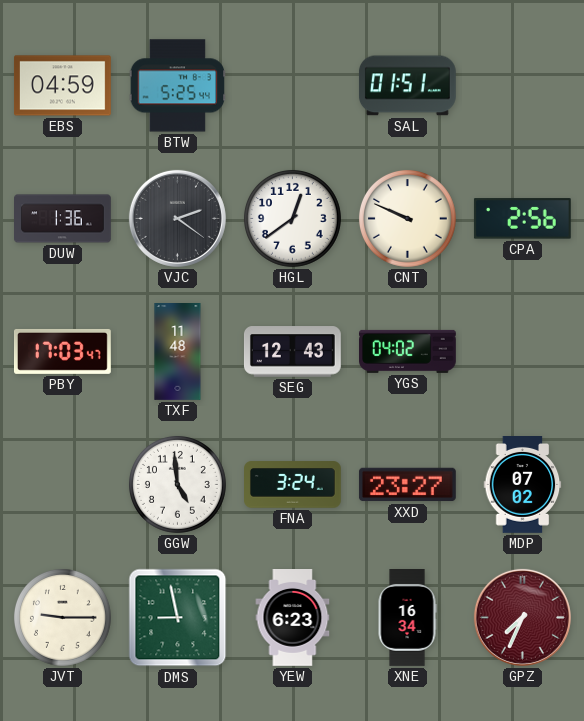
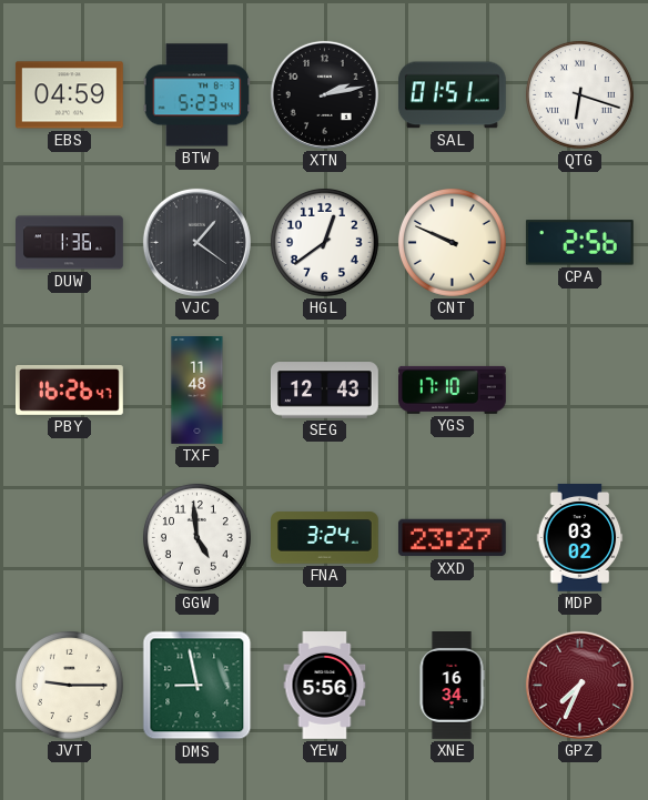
BTW: 5:25 -> 5:23 (198, 95)
XTN: none -> 2:13 (324, 94)
QTG: none -> 6:18 (579, 94)
VJC: 2:21 -> 1:21 (196, 242)
PBY: 17:03 -> 16:26 (70, 389)
YGS: 04:02 -> 17:10 (453, 389)
MDP: 07:02 -> 03:02 (580, 538)
YEW: 6:23 -> 5:56 (325, 686)
